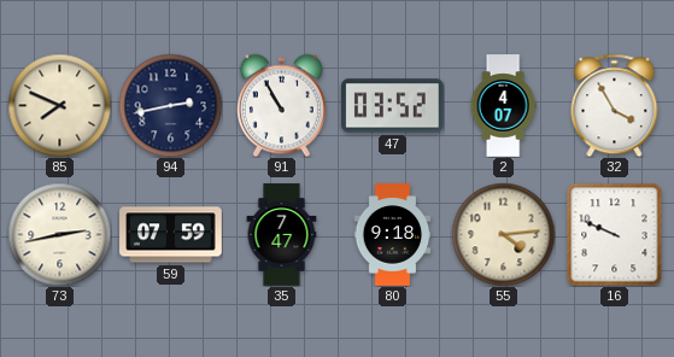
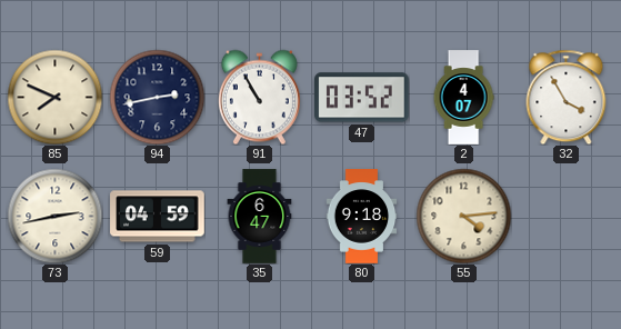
59: 07:59 -> 04:59 (158, 217)
35: 7:47 -> 6:47 (260, 217)
16: 9:49 -> none (615, 234)
